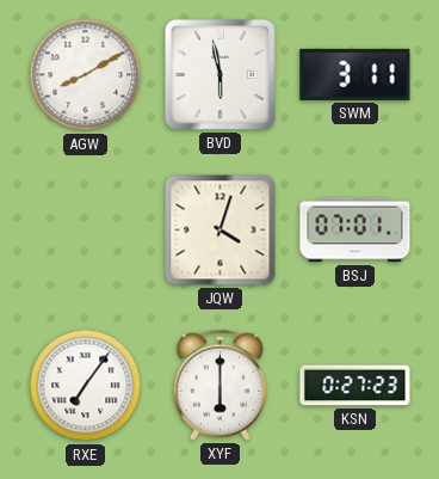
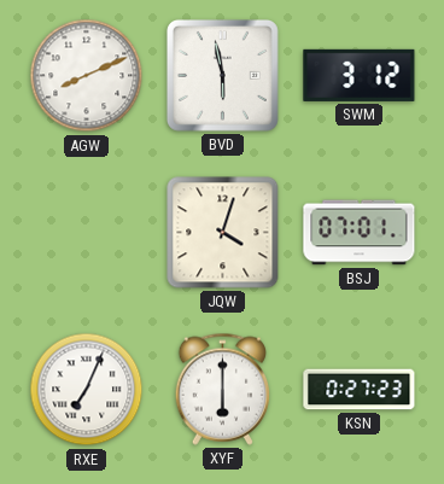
AGW: 8:10 -> 8:11 (87, 76)
SWM: 3:11 -> 3:12 (360, 75)
RXE: 7:06 -> 7:04 (87, 390)
